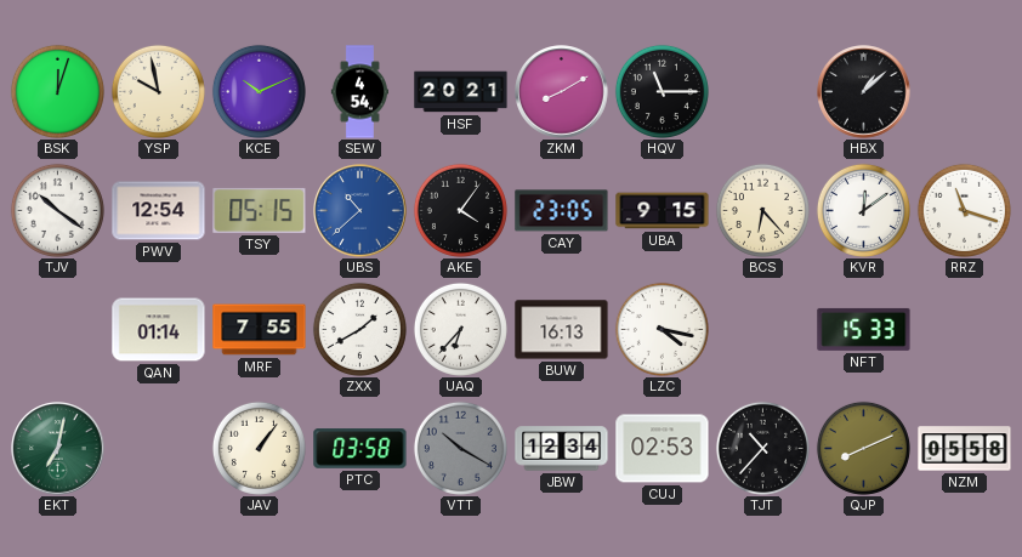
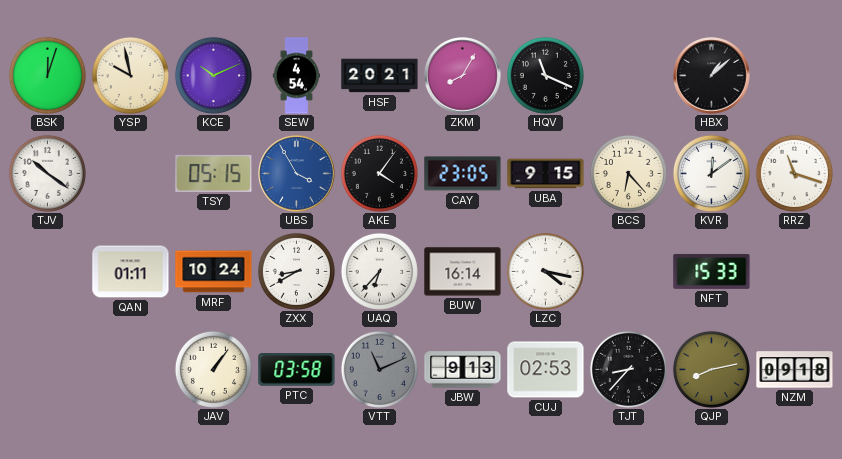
ZKM: 8:10 -> 8:05 (463, 76)
HQV: 11:15 -> 11:19 (545, 75)
PWV: 12:54 -> none (159, 211)
UBS: 10:38 -> 3:55 (297, 174)
QAN: 01:14 -> 01:11 (131, 272)
MRF: 7:55 -> 10:24 (214, 272)
ZXX: 1:40 -> 8:40 (296, 271)
BUW: 16:13 -> 16:14 (463, 272)
EKT: 7:02 -> none (58, 449)
VTT: 10:20 -> 11:11 (379, 369)
JBW: 12:34 -> 9:13 (463, 370)
TJT: 10:37 -> 8:37 (628, 369)
QJP: 8:11 -> 8:13 (711, 369)
NZM: 05:58 -> 09:18 (795, 370)
